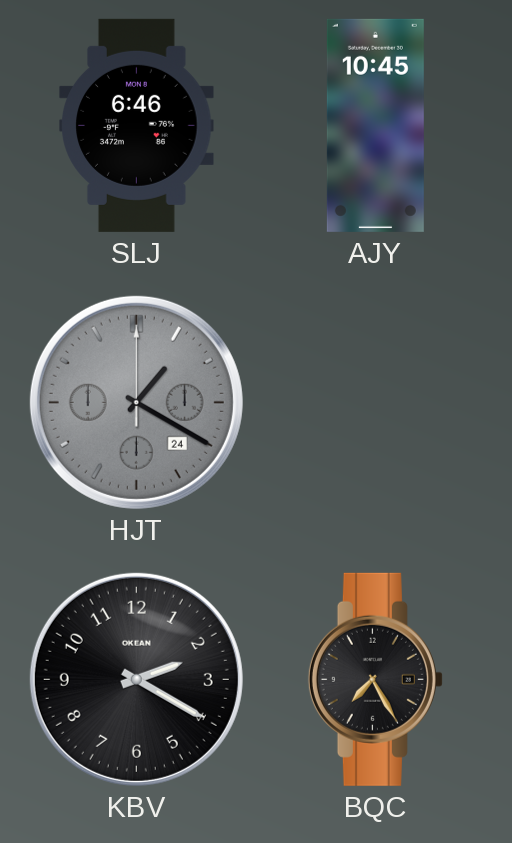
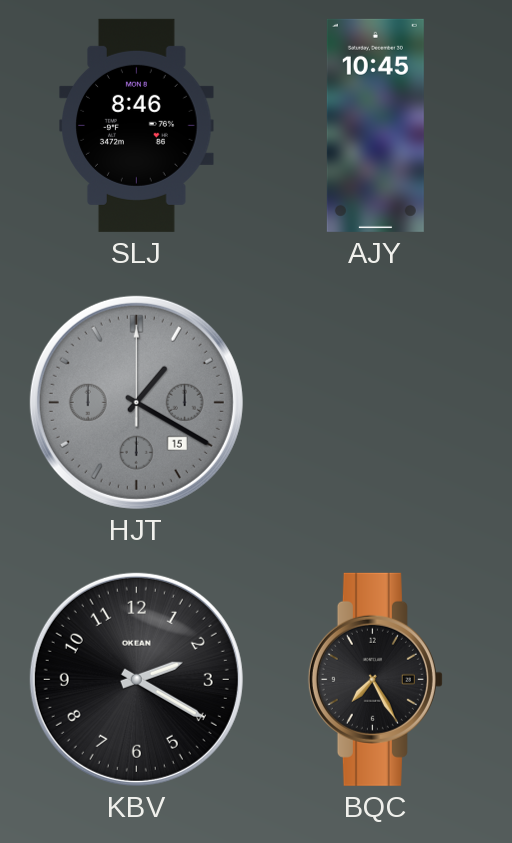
SLJ: 6:46 -> 8:46 (137, 125)
HJT date: 24 -> 15 (136, 402)
